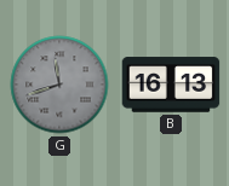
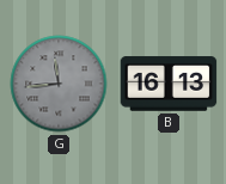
G: 11:42 -> 11:44 (59, 84)
